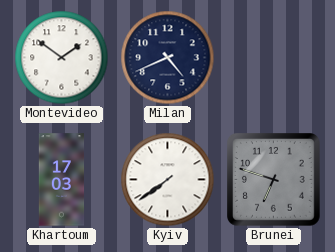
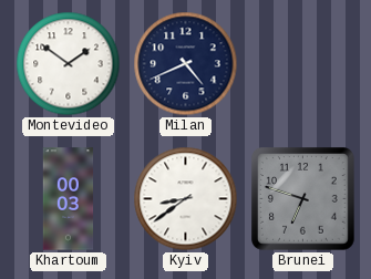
Khartoum: 17:03 -> 00:03 (69, 199)
Kyiv: 7:39 -> 8:39 (186, 199)
